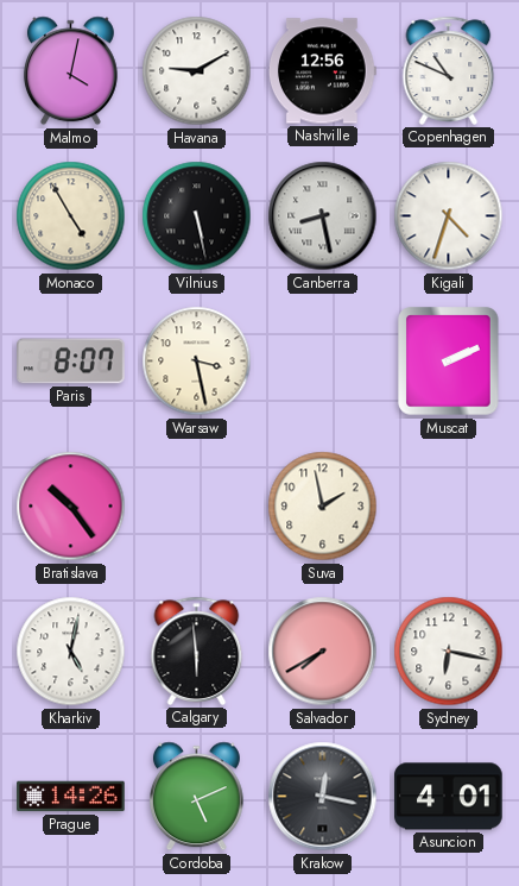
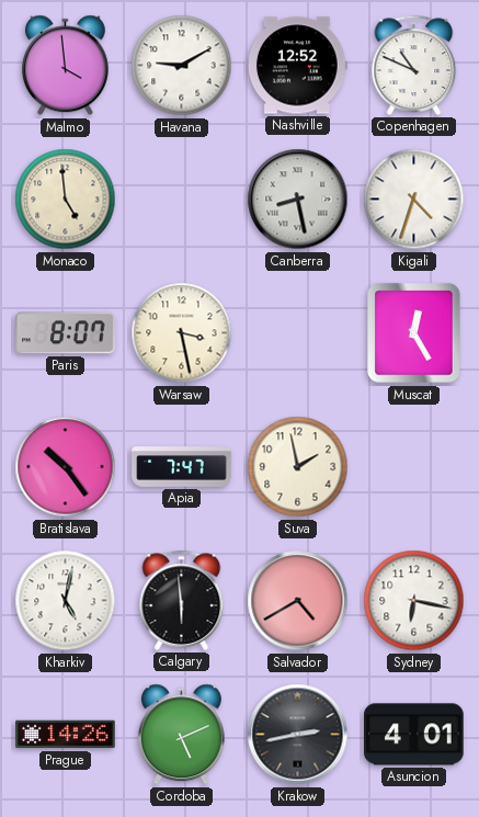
Malmo: 4:02 -> 3:59 (65, 66)
Nashville: 12:56 -> 12:52 (297, 66)
Monaco: 4:55 -> 4:59 (66, 200)
Vilnius: 5:28 -> none (197, 216)
Muscat: 2:11 -> 12:25 (414, 333)
Apia: none -> 7:47 (182, 467)
Salvador: 7:40 -> 4:40 (298, 601)
Krakow: 12:17 -> 2:43 (298, 735)
